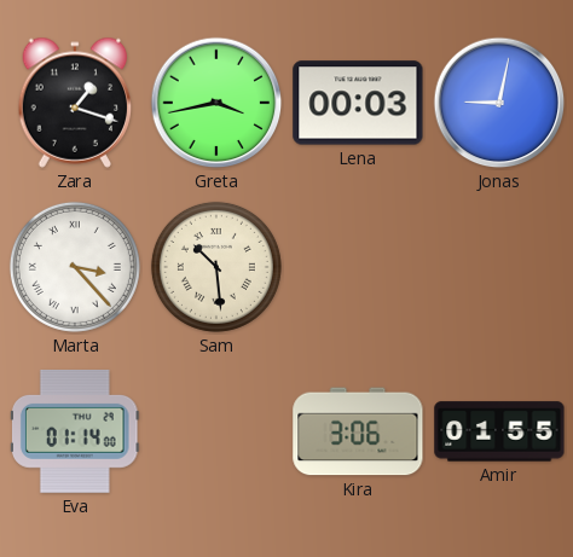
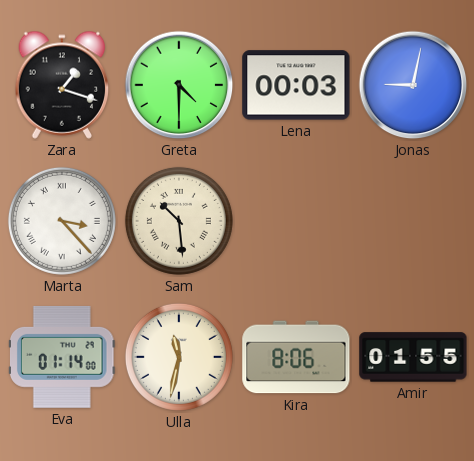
Greta: 3:43 -> 4:30 (179, 85)
Ulla: none -> 11:32 (179, 357)
Kira: 3:06 -> 8:06 (296, 357)
